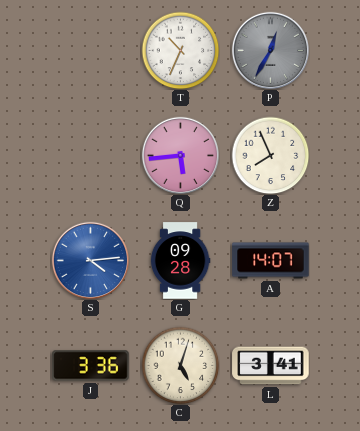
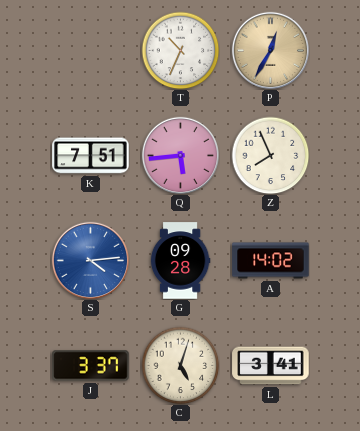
P dial: grey -> champagne (270, 50)
K: none -> 7:51 (91, 156)
A: 14:07 -> 14:02 (271, 261)
J: 3:36 -> 3:37 (91, 366)
